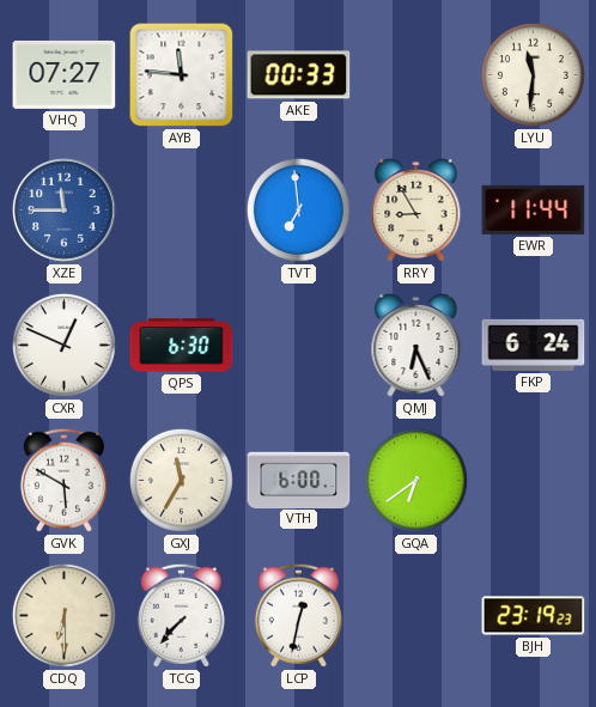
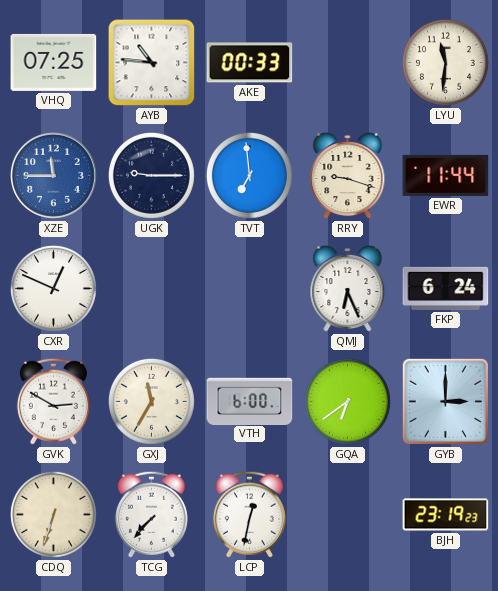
VHQ: 07:27 -> 07:25 (54, 62)
AYB: 11:46 -> 10:46 (152, 63)
UGK: none -> 9:15 (151, 175)
RRY: 8:55 -> 9:18 (348, 176)
QPS: 6:30 -> none (182, 346)
GVK: 5:50 -> 2:50 (53, 401)
GYB: none -> 3:00 (445, 401)
CDQ: 6:30 -> 6:33 (53, 514)
